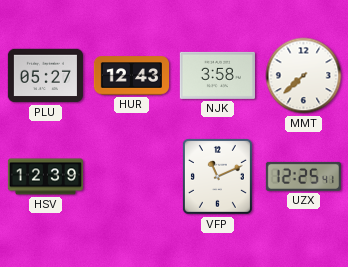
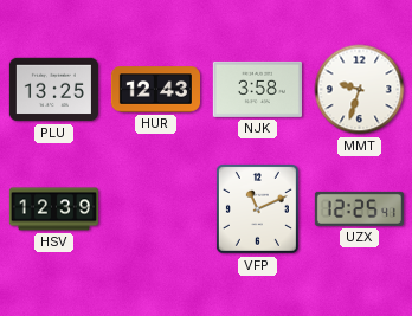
PLU: 05:27 -> 13:25 (53, 90)
MMT: 7:38 -> 9:33 (360, 90)
